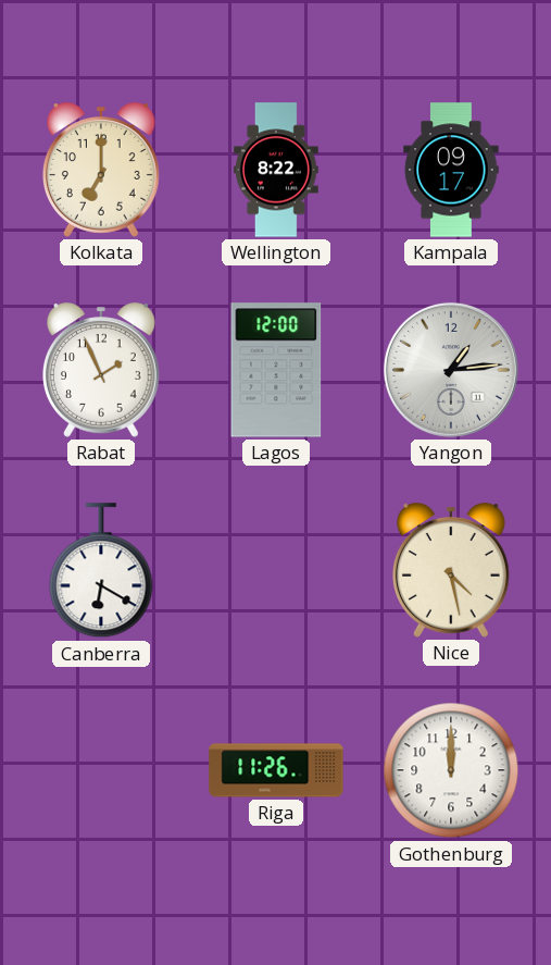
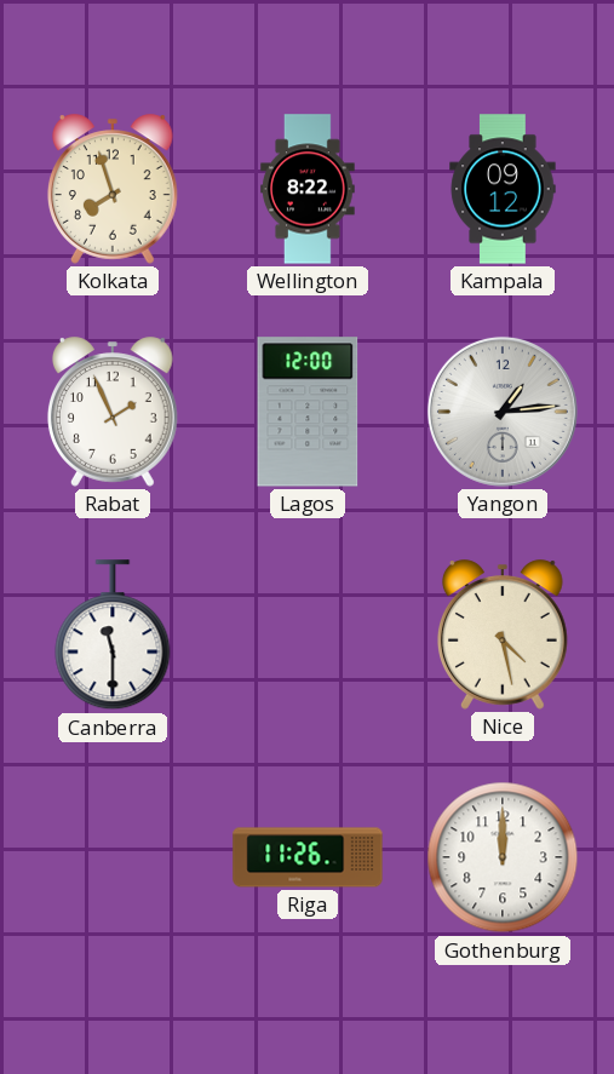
Kolkata: 7:00 -> 7:57 (113, 189)
Kampala: 09:17 -> 09:12 (503, 189)
Canberra: 6:20 -> 11:30 (113, 636)
